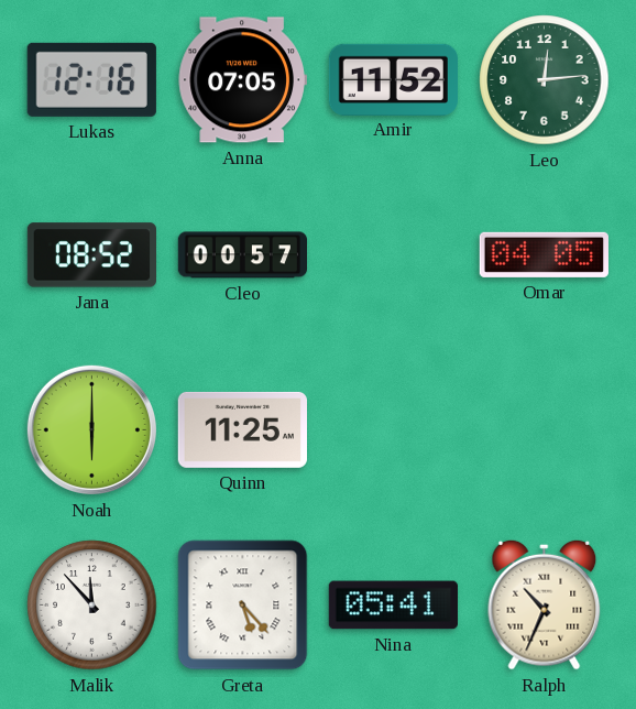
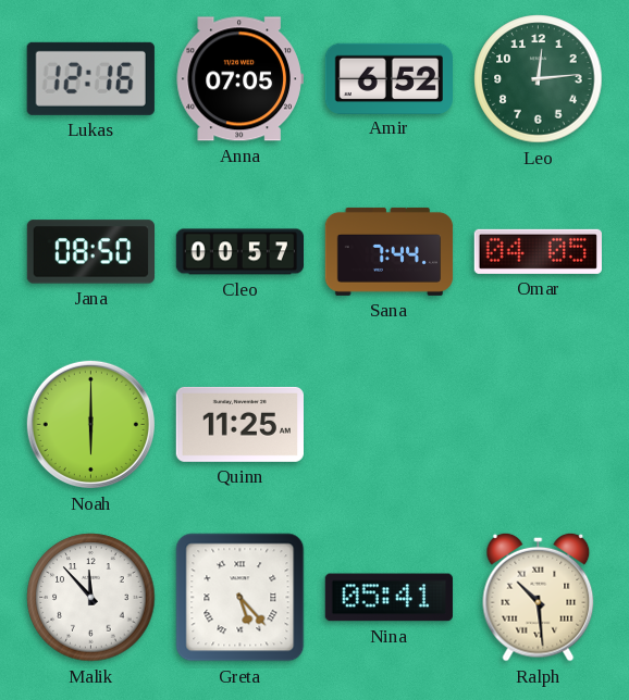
Amir: 11:52 -> 6:52 (388, 78)
Jana: 08:52 -> 08:50 (90, 252)
Sana: none -> 7:44 (390, 251)
Ralph: 10:34 -> 10:29 (539, 597)
